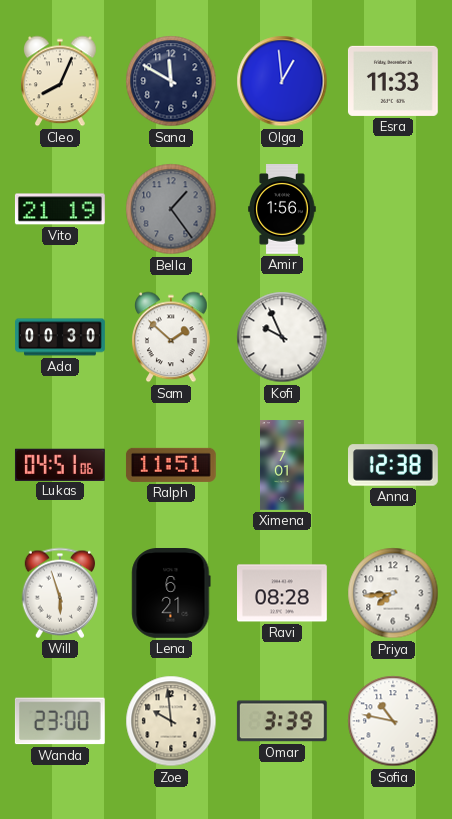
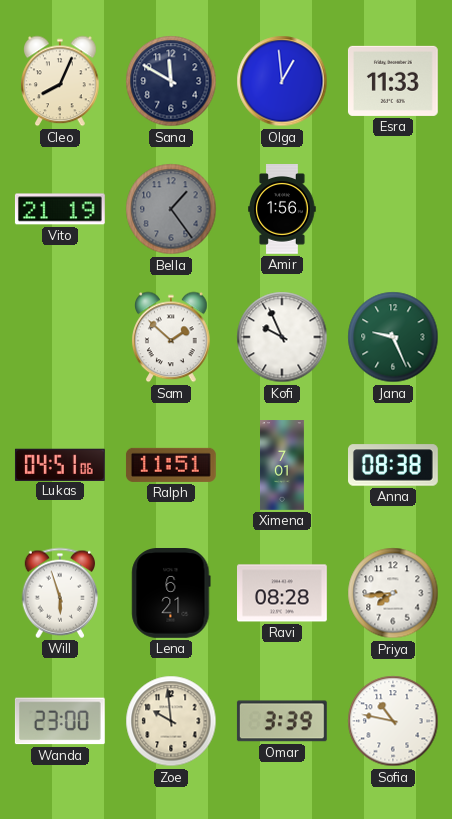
Ada: 00:30 -> none (60, 337)
Jana: none -> 9:26 (393, 337)
Anna: 12:38 -> 08:38 (394, 465)
